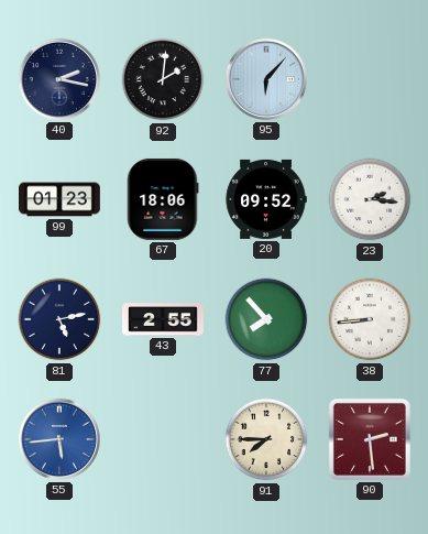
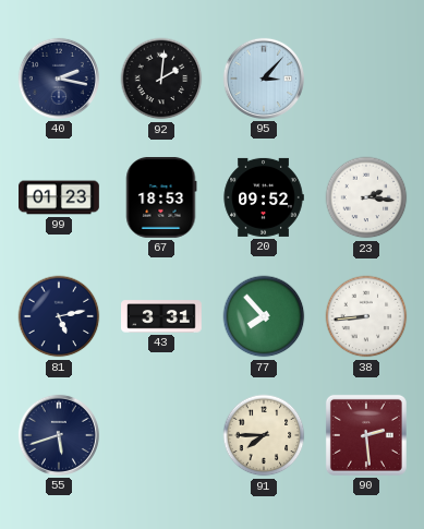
95: 6:07 -> 3:07 (264, 79)
67: 18:06 -> 18:53 (161, 197)
43: 2:55 -> 3:31 (162, 316)
55: 5:44 -> 5:42 (59, 435)
55 dial: blue -> navy (59, 435)
